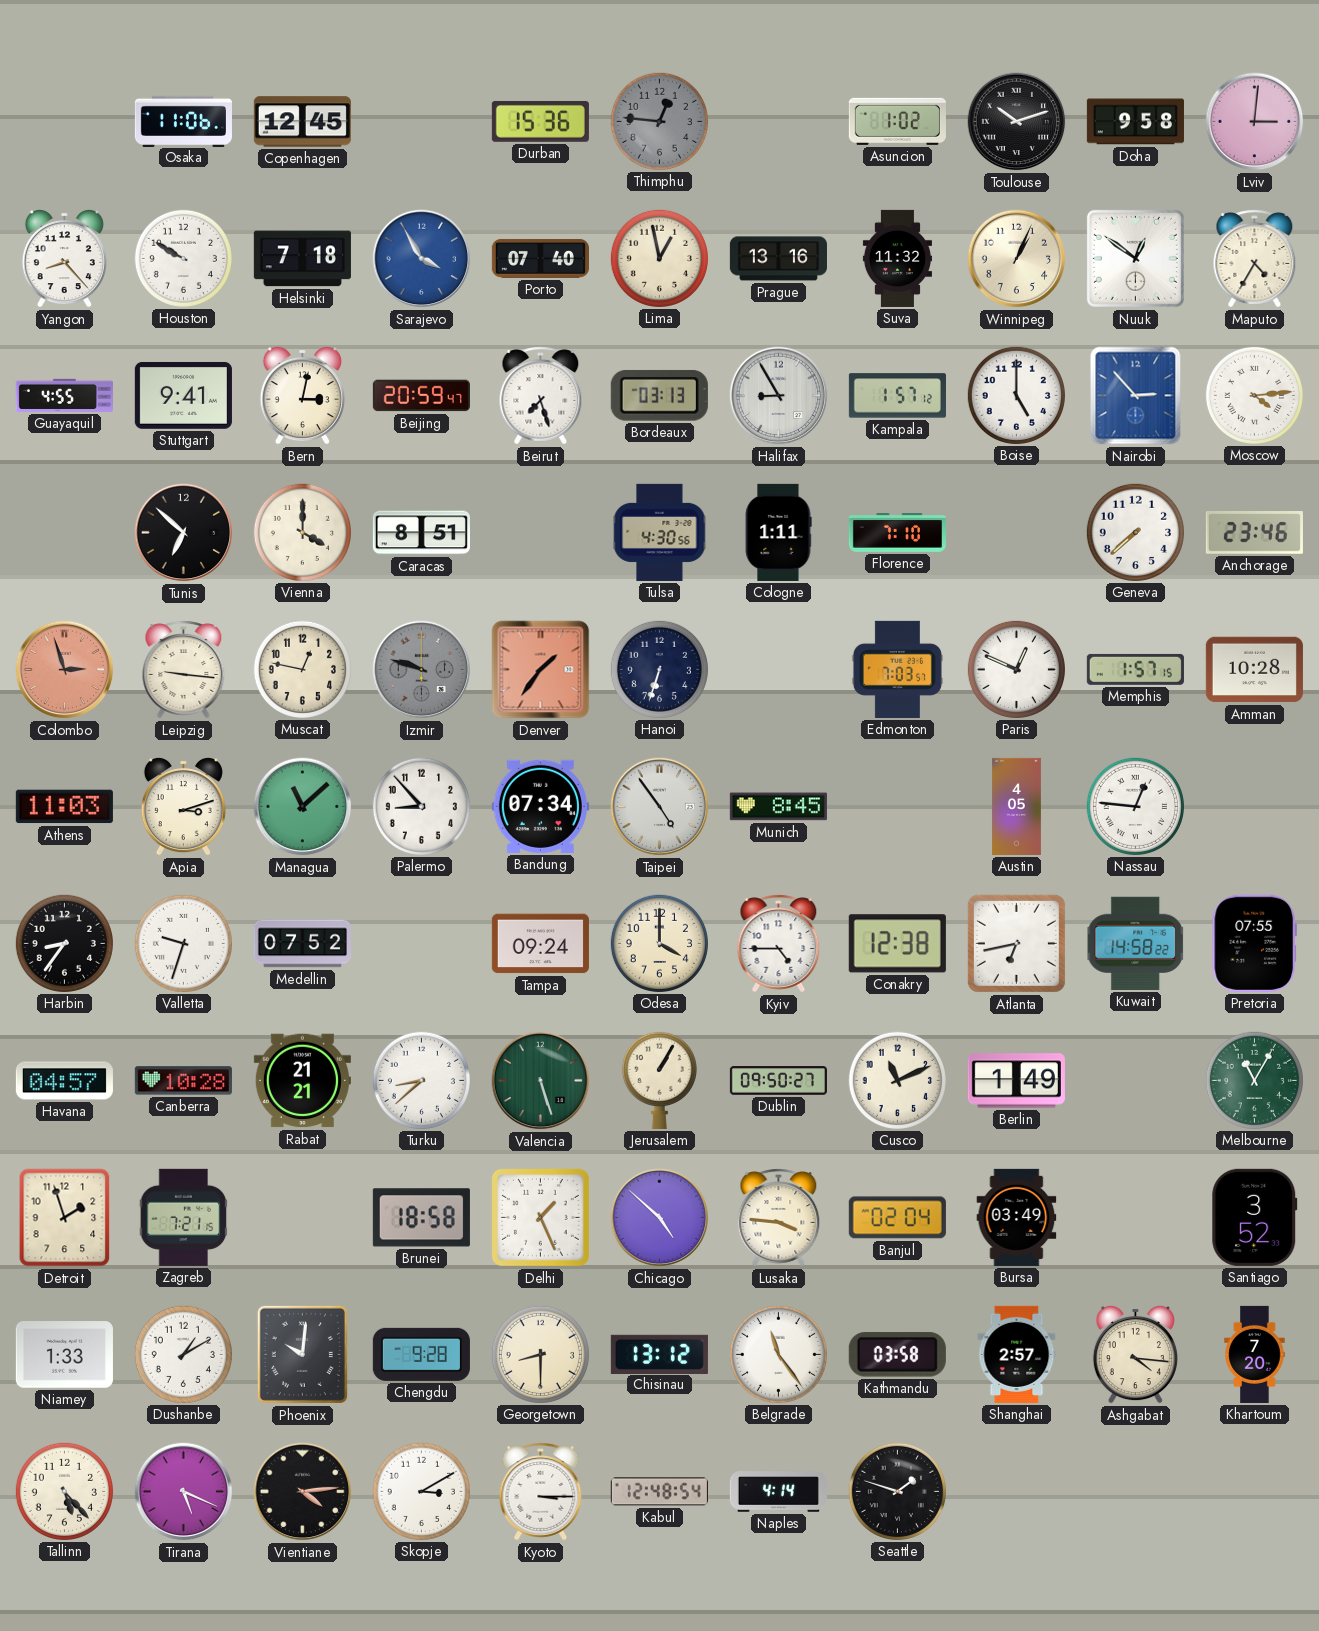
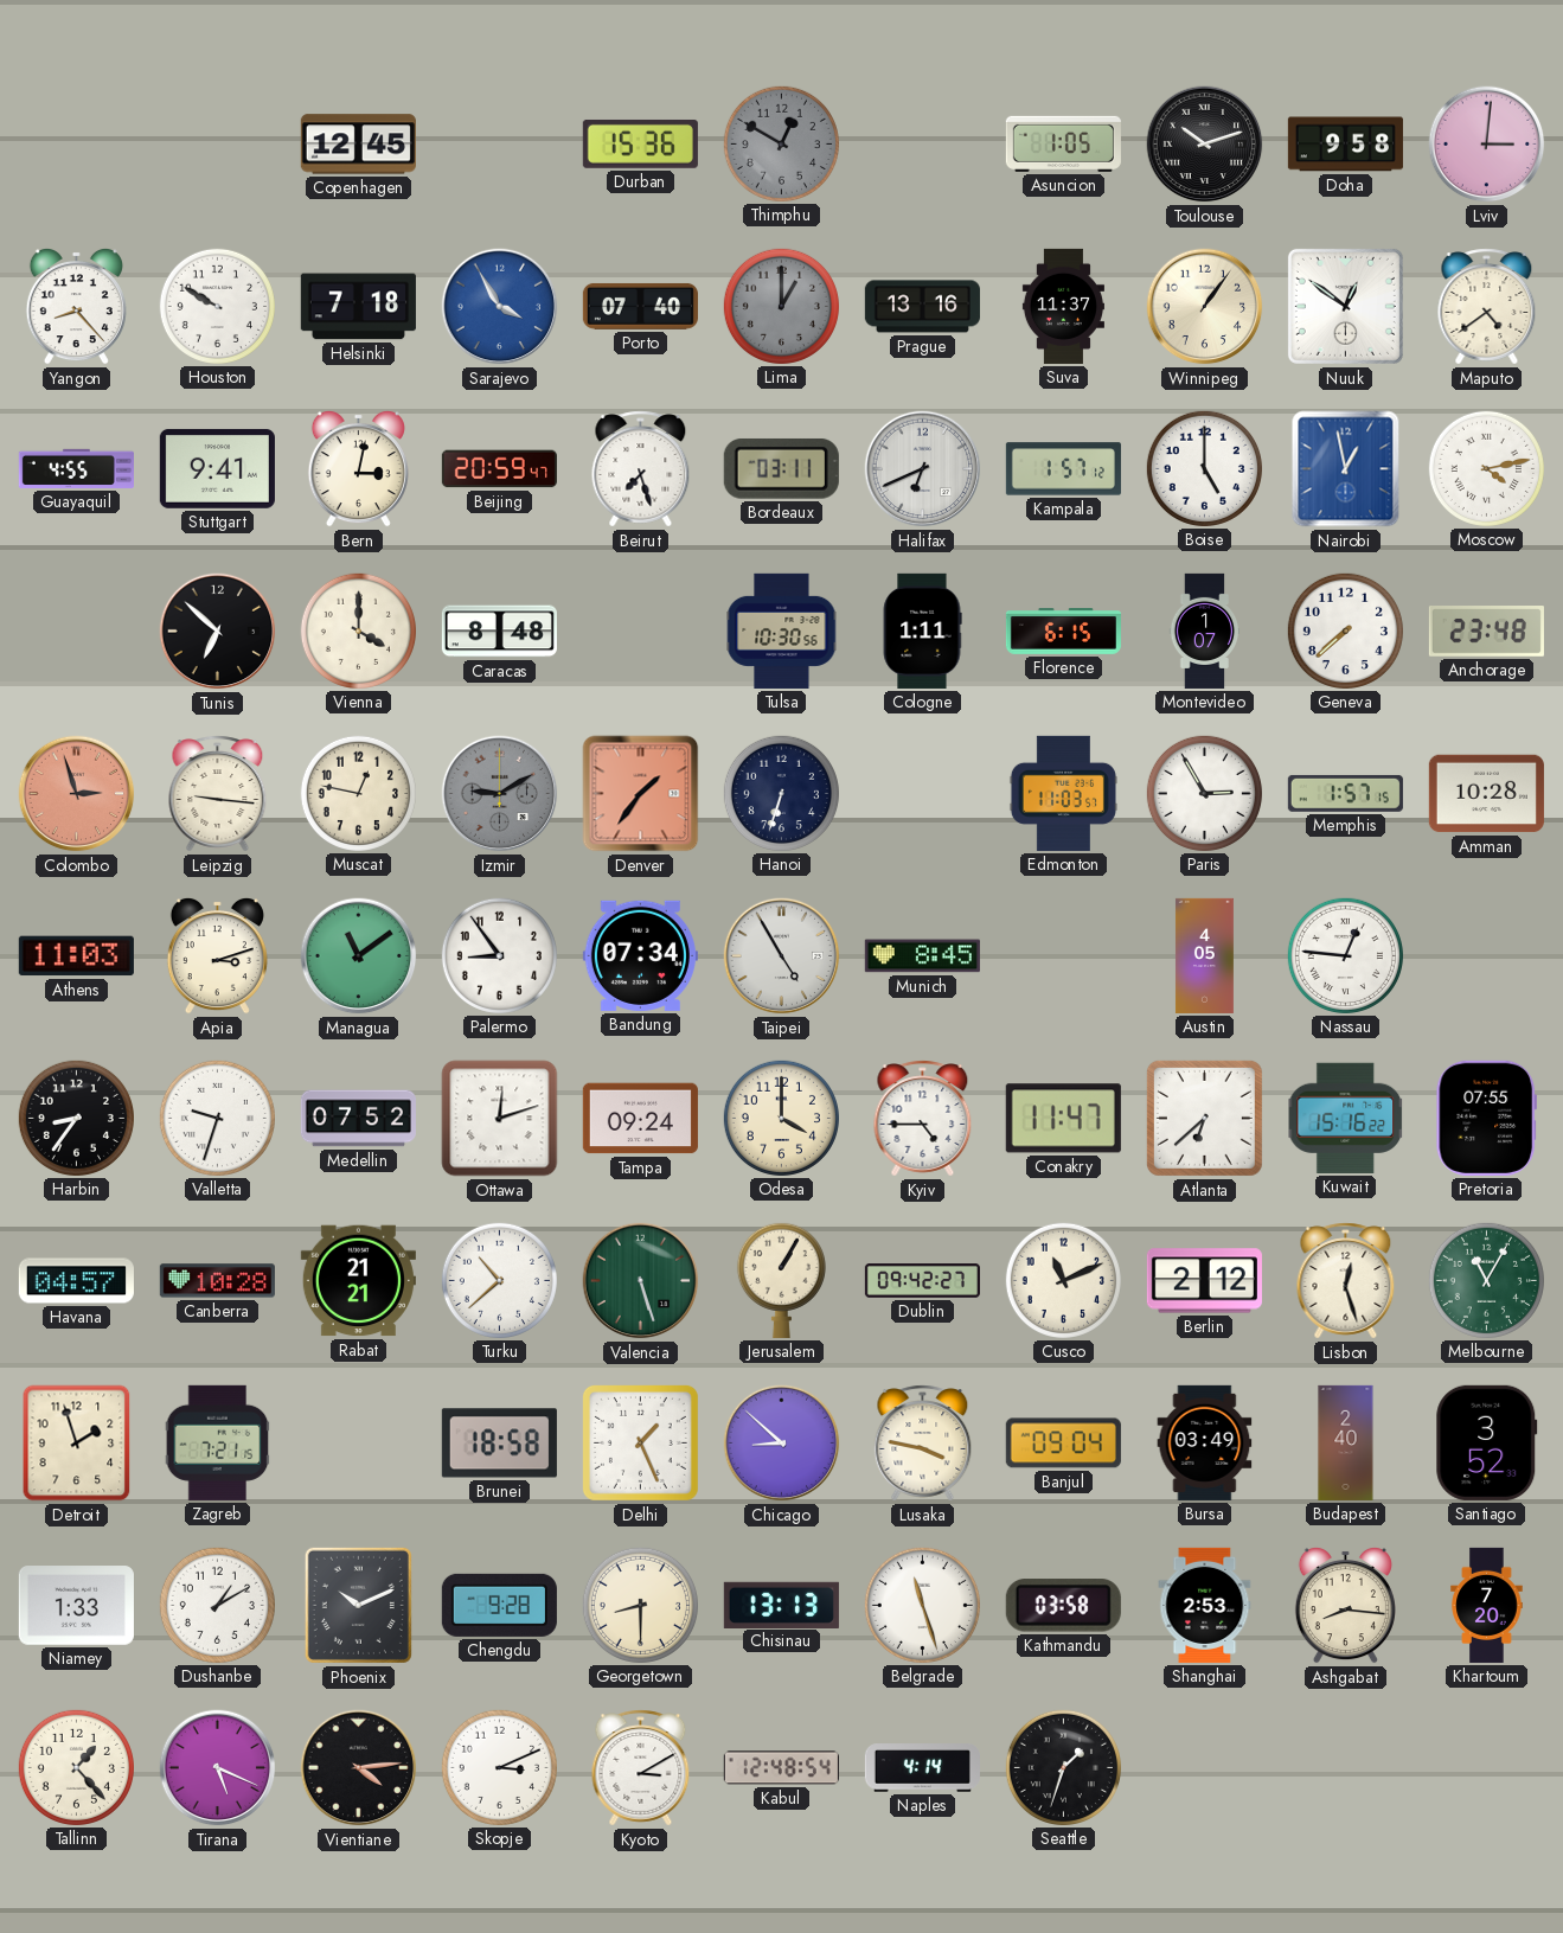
Osaka: 11:06 -> none (183, 121)
Thimphu: 12:46 -> 12:50 (781, 143)
Asuncion: 1:02 -> 1:05 (1063, 143)
Lima: 12:58 -> 1:00 (781, 306)
Lima dial: cream -> grey (781, 306)
Suva: 11:32 -> 11:37 (1063, 306)
Winnipeg: 1:04 -> 1:06 (1205, 307)
Maputo: 4:35 -> 4:39 (1487, 307)
Bordeaux: 03:13 -> 03:11 (781, 468)
Halifax: 8:55 -> 6:41 (923, 469)
Nairobi: 2:53 -> 12:58 (1346, 469)
Moscow: 4:14 -> 4:13 (1486, 468)
Caracas: 8:51 -> 8:48 (499, 632)
Tulsa: 4:30 -> 10:30 (782, 631)
Florence: 7:10 -> 6:15 (1063, 632)
Montevideo: none -> 1:07 (1205, 631)
Anchorage: 23:46 -> 23:48 (1486, 632)
Izmir: 9:48 -> 9:10 (500, 794)
Edmonton: 7:03 -> 11:03 (1063, 793)
Paris: 12:49 -> 2:55 (1204, 793)
Managua: 11:08 -> 11:09 (359, 956)
Palermo: 8:53 -> 8:54 (499, 955)
Taipei: 4:54 -> 4:55 (782, 956)
Ottawa: none -> 12:12 (500, 1119)
Conakry: 12:38 -> 11:47 (1063, 1119)
Atlanta: 6:43 -> 6:38 (1204, 1118)
Kuwait: 14:58 -> 15:16 (1346, 1118)
Turku: 8:38 -> 10:38 (499, 1280)
Dublin: 09:50 -> 09:42 (922, 1281)
Berlin: 1:49 -> 2:12 (1204, 1281)
Lisbon: none -> 12:27 (1346, 1281)
Chicago: 4:52 -> 8:52 (782, 1444)
Lusaka: 3:46 -> 3:47 (923, 1444)
Banjul: 02:04 -> 09:04 (1063, 1444)
Budapest: none -> 2:40 (1346, 1442)
Phoenix: 10:01 -> 10:11 (358, 1605)
Chisinau: 13:12 -> 13:13 (781, 1605)
Belgrade: 11:24 -> 11:27 (922, 1605)
Shanghai: 2:57 -> 2:53 (1205, 1605)
Ashgabat: 4:16 -> 8:16 (1345, 1605)
Tallinn: 5:23 -> 1:23 (76, 1767)
Skopje: 3:10 -> 3:11 (499, 1767)
Kyoto: 3:15 -> 3:10 (641, 1768)
Seattle: 1:48 -> 1:33 (1063, 1767)
